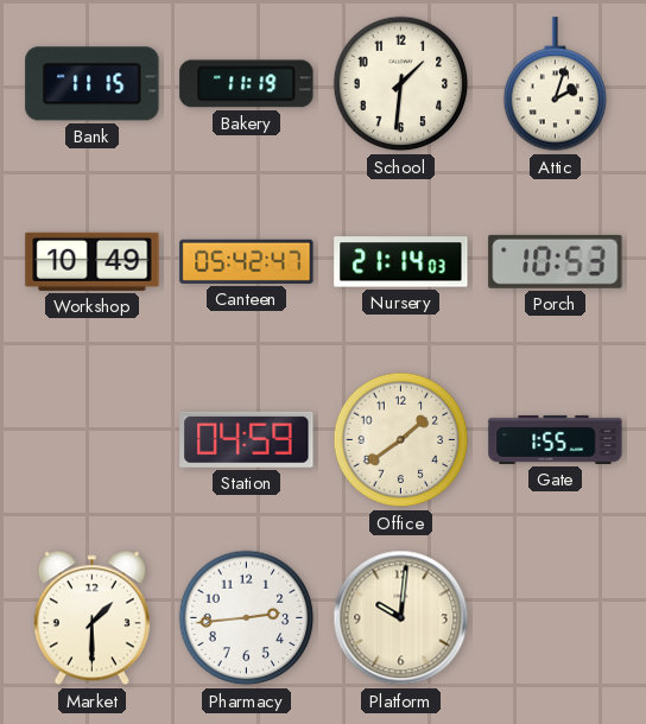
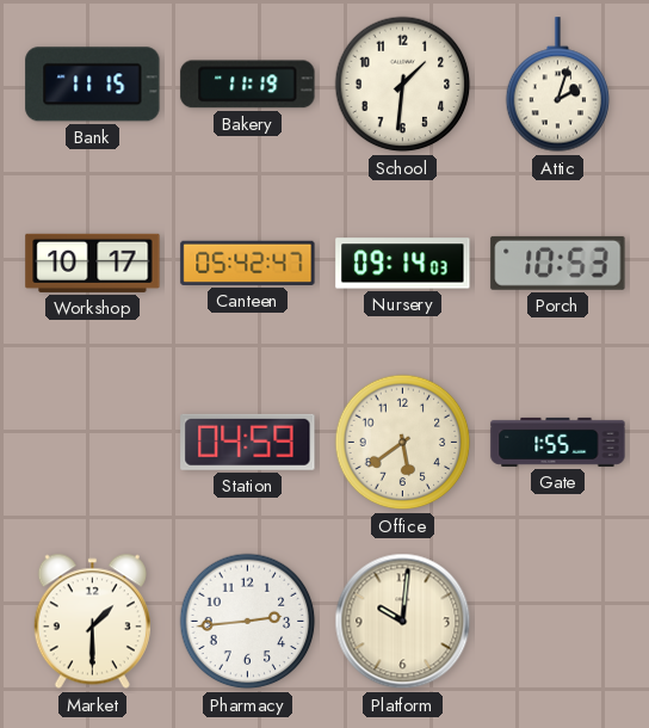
Workshop: 10:49 -> 10:17 (93, 263)
Nursery: 21:14 -> 09:14 (403, 264)
Office: 1:39 -> 5:39 (403, 443)
